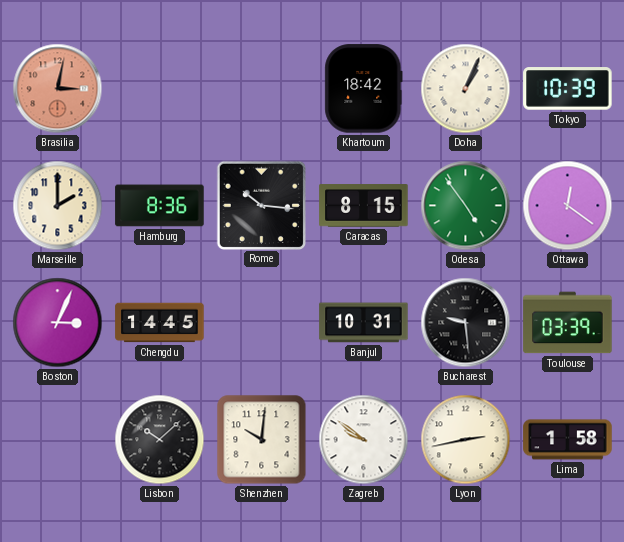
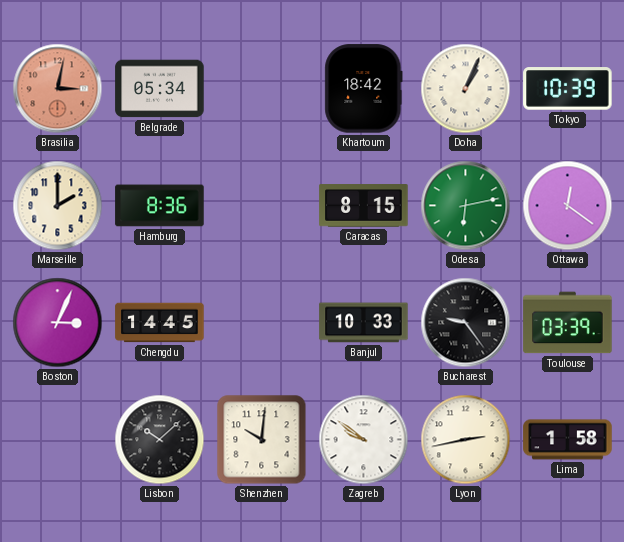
Belgrade: none -> 05:34 (160, 89)
Rome: 10:16 -> none (261, 205)
Odesa: 4:54 -> 6:13 (466, 206)
Banjul: 10:31 -> 10:33 (364, 323)
Bucharest: 9:29 -> 9:24 (466, 323)
